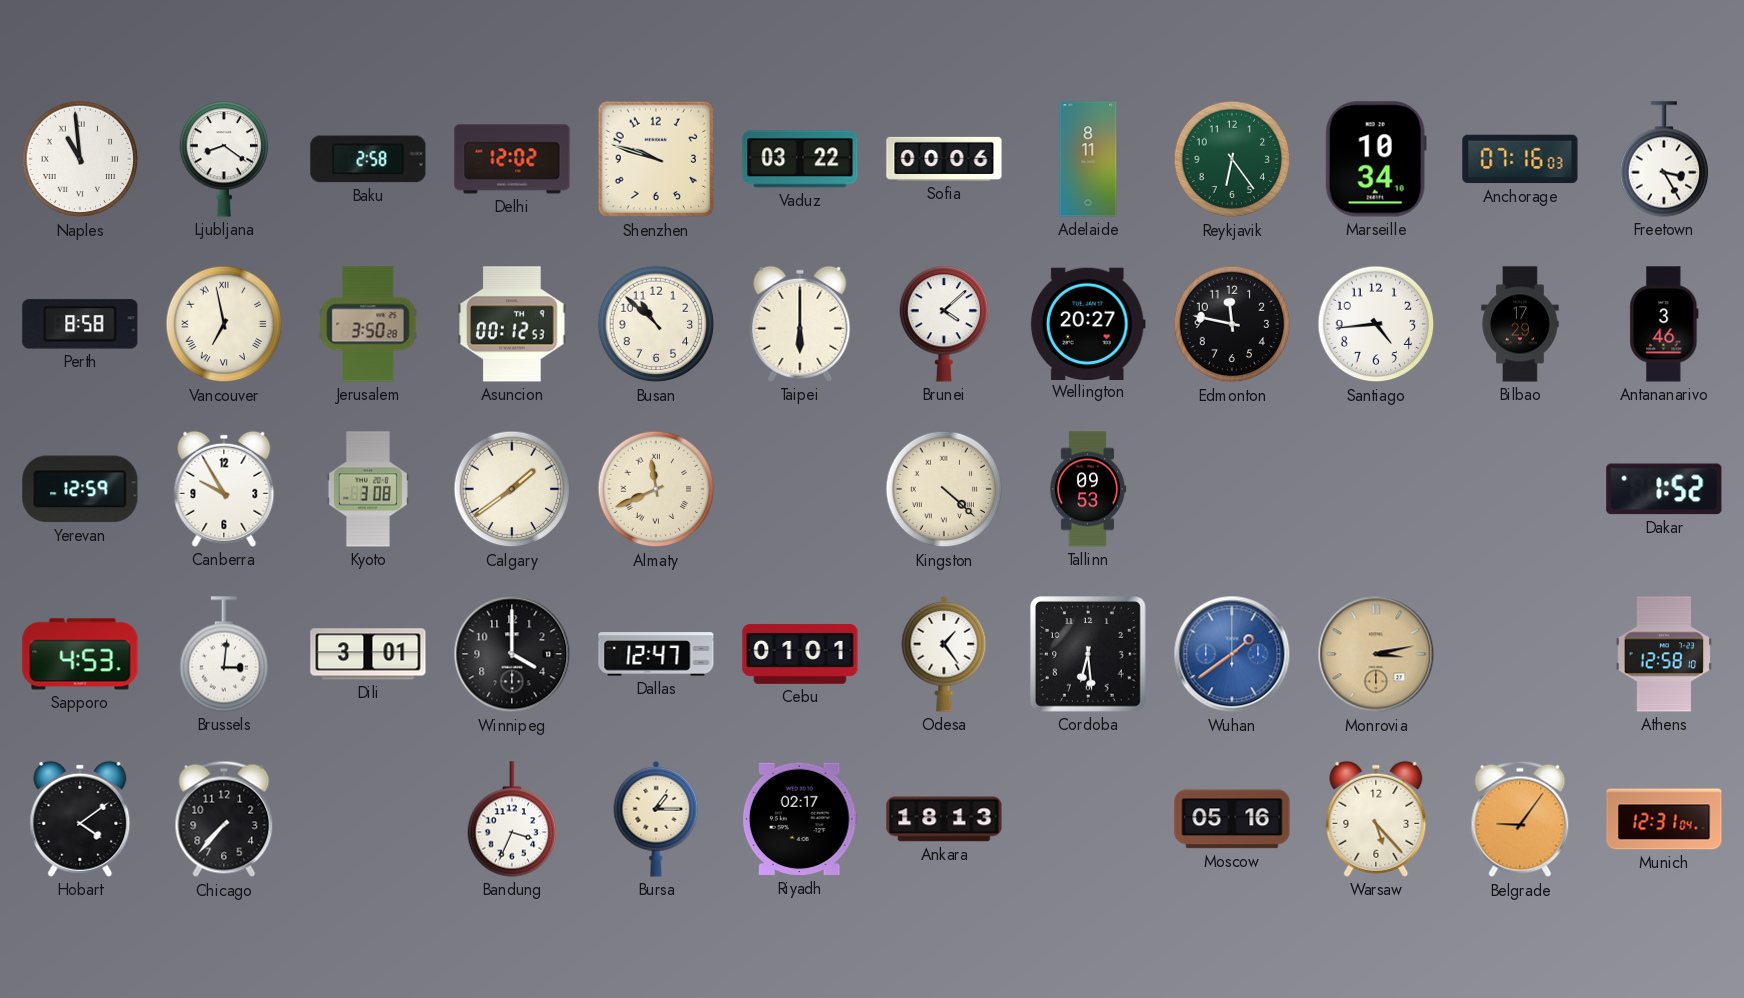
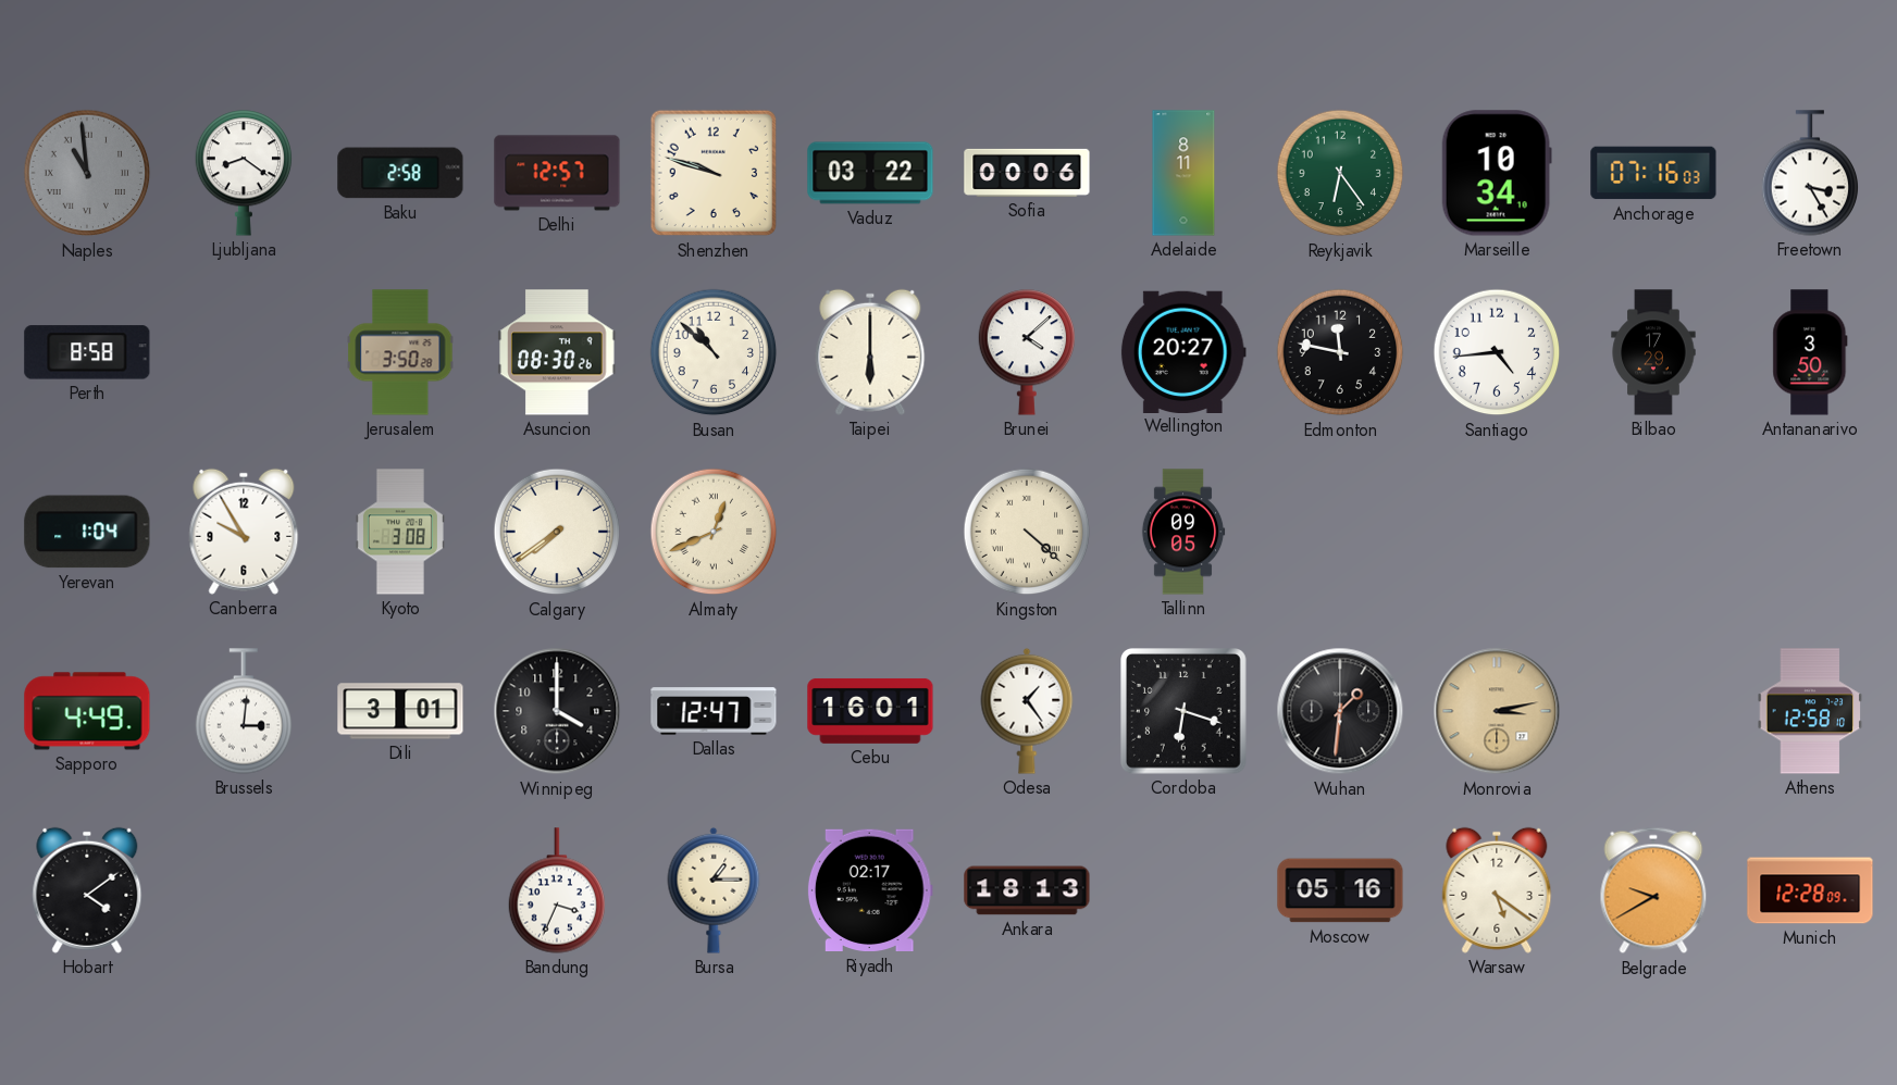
Naples dial: white -> grey (87, 173)
Delhi: 12:02 -> 12:57 (557, 173)
Vancouver: 6:58 -> none (224, 324)
Asuncion: 00:12 -> 08:30 (557, 352)
Antananarivo: 3:46 -> 3:50 (1810, 352)
Yerevan: 12:59 -> 1:04 (87, 532)
Calgary: 1:39 -> 7:39 (557, 532)
Almaty: 11:41 -> 12:41 (714, 532)
Tallinn: 09:53 -> 09:05 (1183, 532)
Dakar: 1:52 -> none (1664, 489)
Sapporo: 4:53 -> 4:49 (87, 711)
Cebu: 01:01 -> 16:01 (870, 711)
Cordoba: 6:29 -> 6:18 (1185, 712)
Wuhan: 1:39 -> 1:31 (1340, 711)
Wuhan dial: blue -> black (1340, 711)
Chicago: 7:37 -> none (224, 819)
Warsaw: 5:23 -> 5:21 (1497, 890)
Belgrade: 9:06 -> 9:40 (1653, 890)
Munich: 12:31 -> 12:28 (1810, 890)
